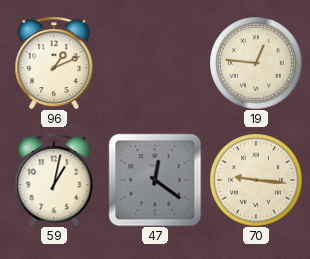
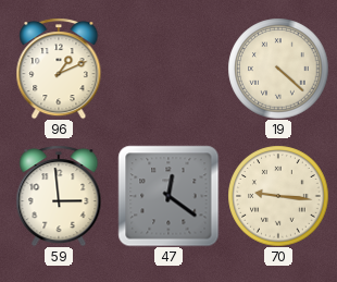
19: 12:46 -> 4:22 (278, 69)
59: 1:02 -> 2:59 (59, 196)
